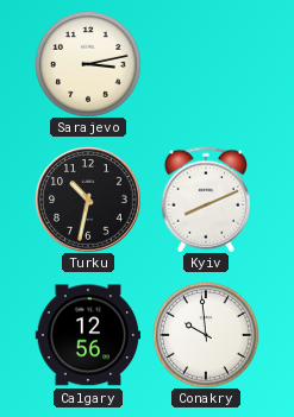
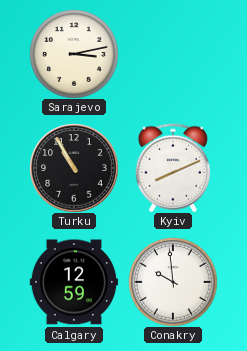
Turku: 10:32 -> 10:55 (74, 168)
Calgary: 12:56 -> 12:59 (74, 282)
